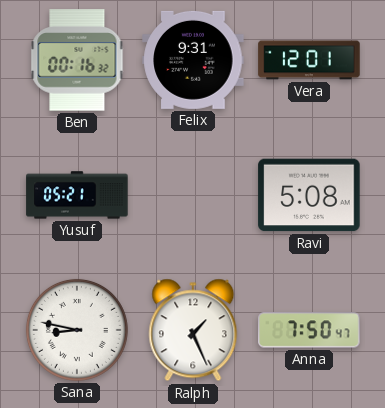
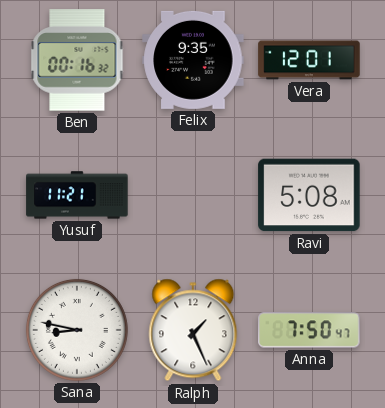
Felix: 9:31 -> 9:35 (193, 60)
Yusuf: 05:21 -> 11:21 (77, 195)
